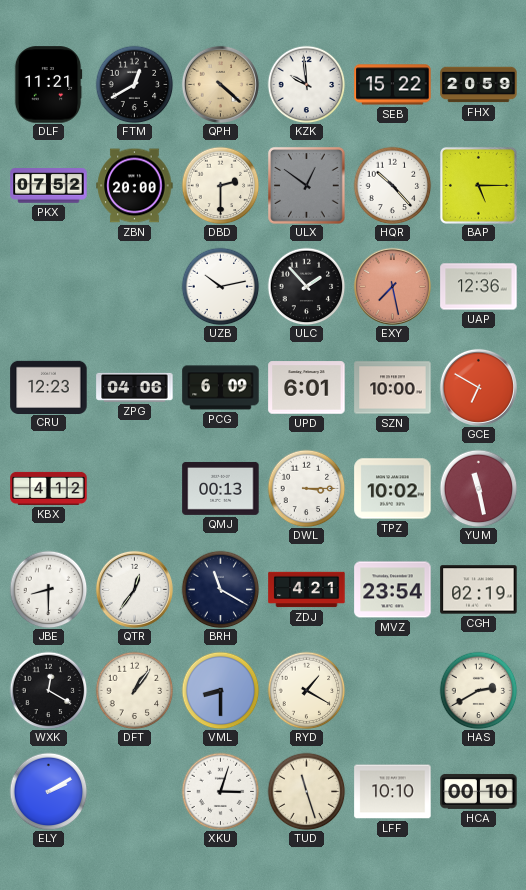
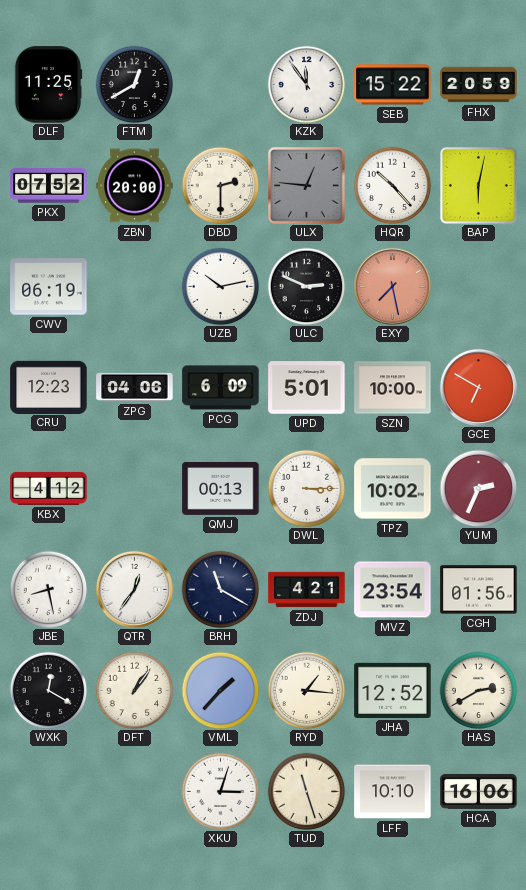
DLF: 11:21 -> 11:25 (48, 85)
QPH: 4:22 -> none (220, 84)
KZK: 9:59 -> 11:54 (306, 84)
ULX: 12:51 -> 12:46 (307, 186)
BAP: 5:15 -> 6:02 (478, 185)
CWV: none -> 06:19 (49, 287)
ULC: 1:53 -> 2:49 (306, 286)
UAP: 12:36 -> none (479, 287)
UPD: 6:01 -> 5:01 (307, 388)
YUM: 11:28 -> 2:34 (478, 488)
JBE: 8:30 -> 8:28 (48, 589)
CGH: 02:19 -> 01:56 (479, 590)
VML: 8:30 -> 1:37 (220, 690)
RYD: 1:20 -> 1:16 (306, 690)
JHA: none -> 12:52 (393, 690)
ELY: 2:10 -> none (48, 791)
HCA: 00:10 -> 16:06 (479, 791)
